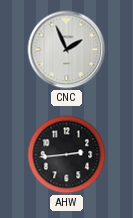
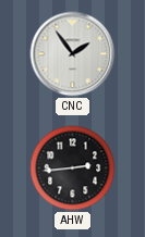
CNC: 1:56 -> 1:54 (73, 54)
